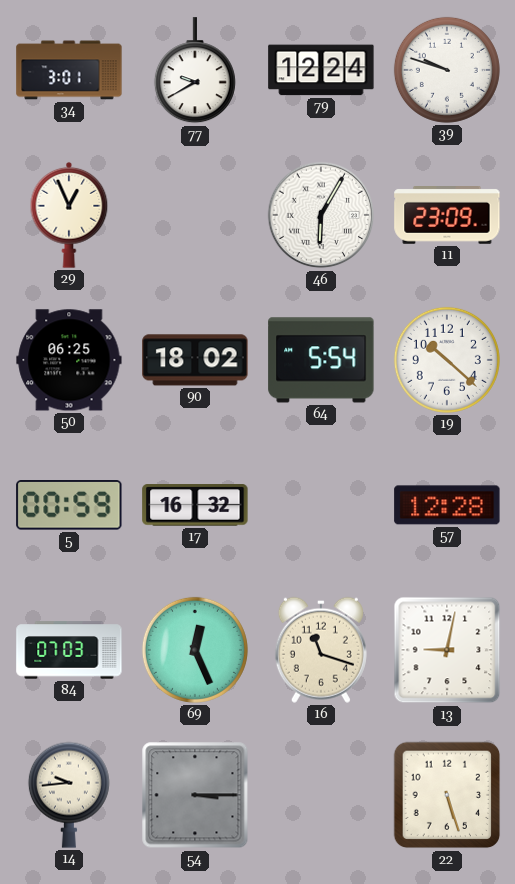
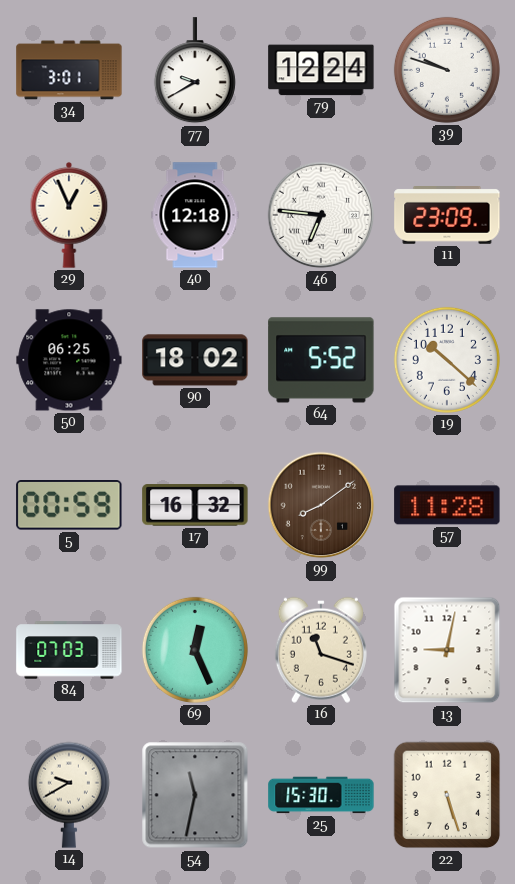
40: none -> 12:18 (195, 215)
46: 6:05 -> 6:46 (321, 215)
64: 5:54 -> 5:52 (321, 360)
99: none -> 8:09 (321, 505)
57: 12:28 -> 11:28 (447, 505)
14: 9:44 -> 9:40 (69, 795)
54: 3:15 -> 11:32 (195, 795)
25: none -> 15:30 (321, 795)
